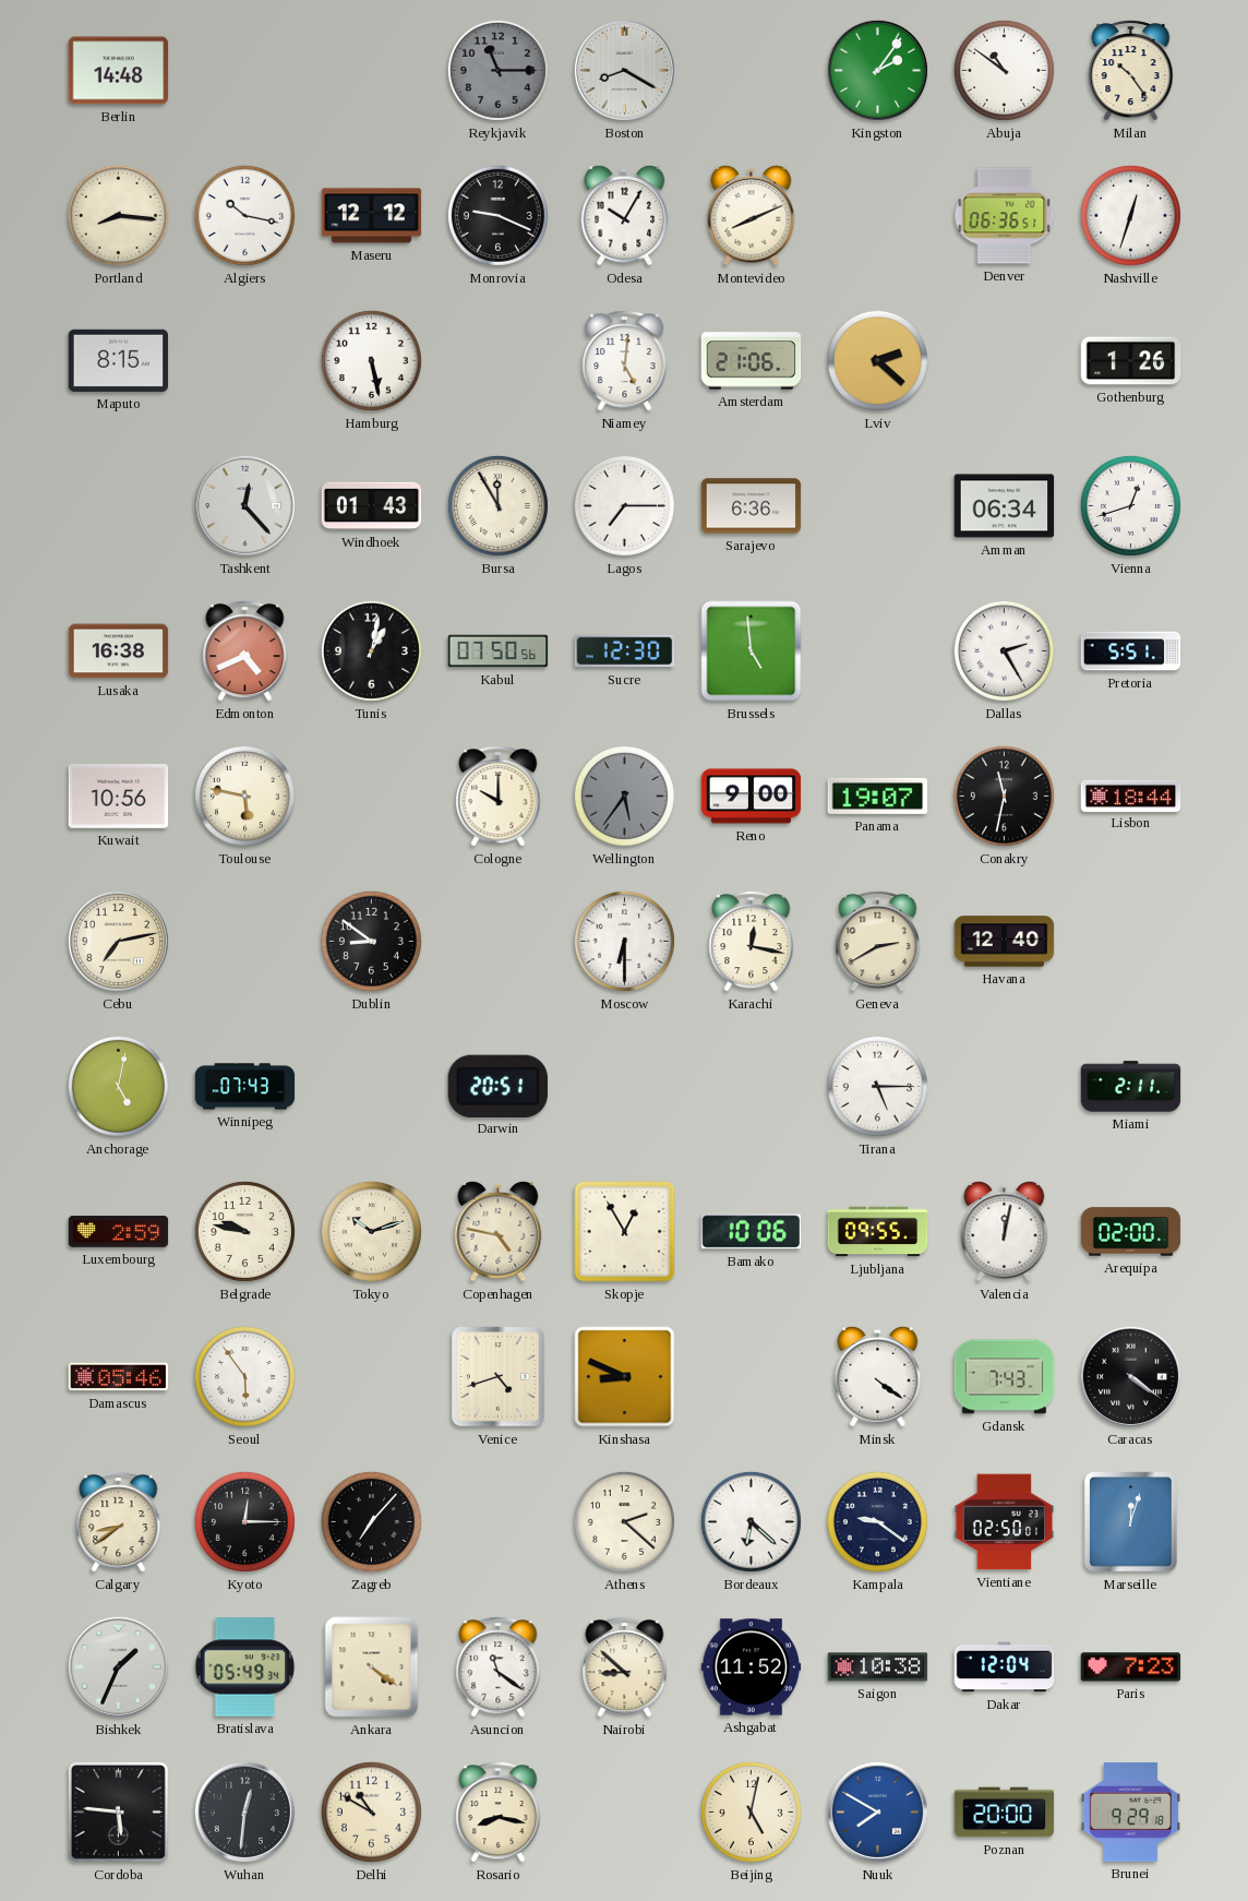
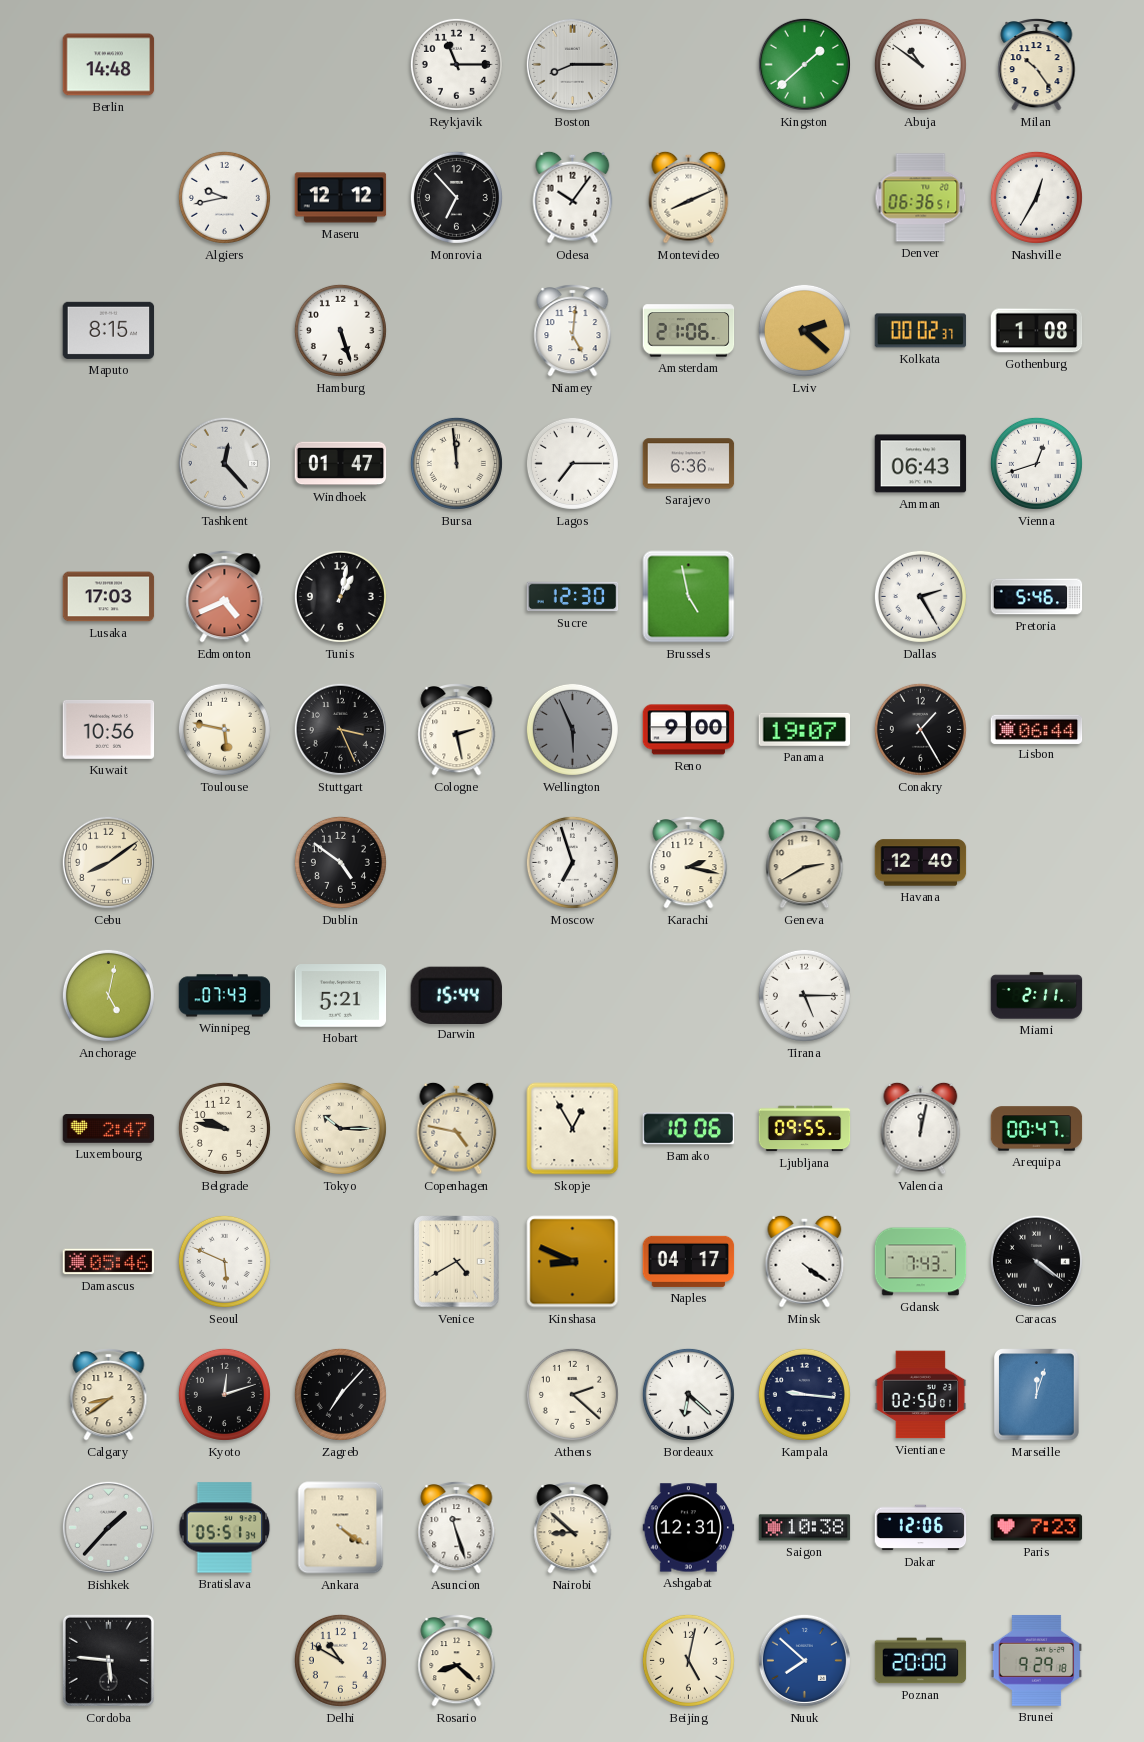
Reykjavik dial: grey -> white (456, 64)
Boston: 8:20 -> 8:15 (572, 64)
Kingston: 2:06 -> 1:38 (804, 64)
Portland: 8:16 -> none (118, 215)
Algiers: 10:17 -> 9:43 (224, 197)
Monrovia: 9:19 -> 6:53 (456, 197)
Odesa: 10:05 -> 10:06 (573, 197)
Nashville: 12:33 -> 12:35 (1036, 197)
Hamburg: 5:28 -> 5:27 (340, 330)
Kolkata: none -> 00:02 (921, 331)
Gothenburg: 1:26 -> 1:08 (1037, 331)
Windhoek: 01:43 -> 01:47 (341, 464)
Bursa: 11:55 -> 11:59 (456, 463)
Amman: 06:34 -> 06:43 (921, 464)
Lusaka: 16:38 -> 17:03 (109, 597)
Kabul: 07:50 -> none (499, 651)
Brussels: 4:59 -> 4:58 (689, 597)
Pretoria: 5:51 -> 5:46 (1037, 597)
Stuttgart: none -> 3:26 (340, 729)
Cologne: 10:00 -> 2:28 (457, 730)
Wellington: 5:36 -> 5:56 (572, 729)
Conakry: 11:32 -> 1:25 (920, 729)
Lisbon: 18:44 -> 06:44 (1037, 729)
Cebu: 7:13 -> 8:09 (108, 862)
Dublin: 8:51 -> 4:51 (340, 862)
Moscow: 6:30 -> 6:57 (572, 862)
Karachi: 12:17 -> 2:17 (689, 863)
Hobart: none -> 5:21 (341, 996)
Darwin: 20:51 -> 15:44 (456, 995)
Luxembourg: 2:59 -> 2:47 (109, 1129)
Tokyo: 10:12 -> 10:15 (340, 1128)
Arequipa: 02:00 -> 00:47 (1037, 1129)
Seoul: 5:54 -> 5:49 (224, 1261)
Venice: 4:42 -> 4:40 (457, 1262)
Naples: none -> 04:17 (689, 1261)
Kyoto: 12:15 -> 12:12 (224, 1394)
Kampala: 9:21 -> 9:16 (804, 1394)
Bishkek: 1:34 -> 1:37 (108, 1527)
Bratislava: 05:49 -> 05:51 (225, 1528)
Asuncion: 11:21 -> 11:27 (457, 1528)
Ashgabat: 11:52 -> 12:31 (689, 1528)
Dakar: 12:04 -> 12:06 (921, 1528)
Wuhan: 12:31 -> none (244, 1812)
Rosario: 8:17 -> 8:22 (457, 1661)
Nuuk: 7:50 -> 7:52 (804, 1660)
